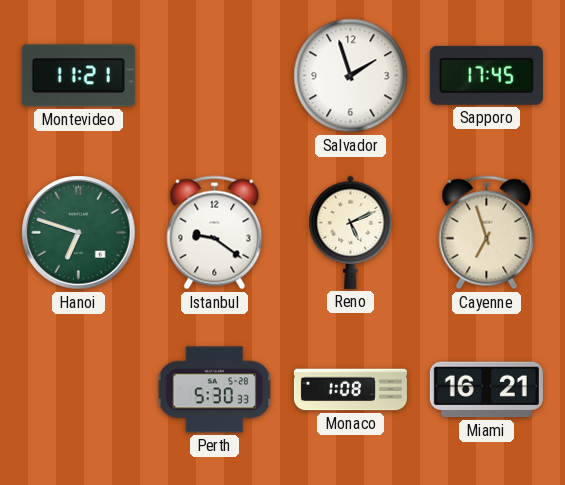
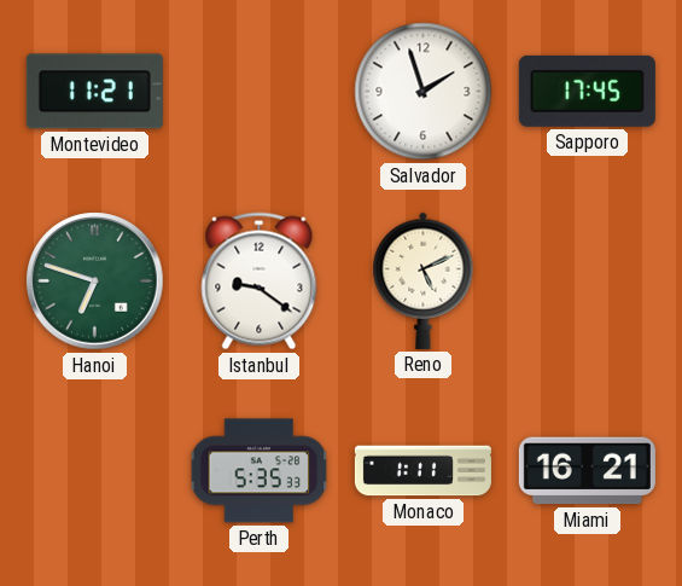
Cayenne: 6:57 -> none (487, 233)
Perth: 5:30 -> 5:35 (260, 471)
Monaco: 1:08 -> 1:11 (422, 471)
